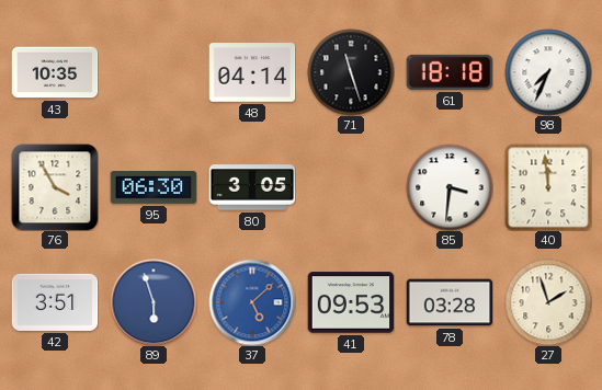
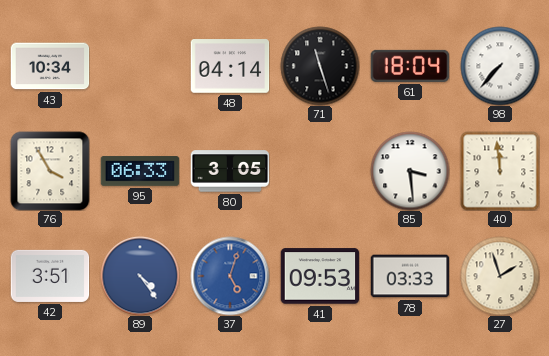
43: 10:35 -> 10:34 (50, 66)
61: 18:18 -> 18:04 (410, 66)
98: 7:34 -> 7:37 (500, 66)
95: 06:30 -> 06:33 (140, 171)
85: 3:31 -> 3:29 (410, 171)
89: 5:57 -> 4:24 (140, 276)
37: 5:08 -> 5:03 (230, 276)
78: 03:28 -> 03:33 (410, 276)
